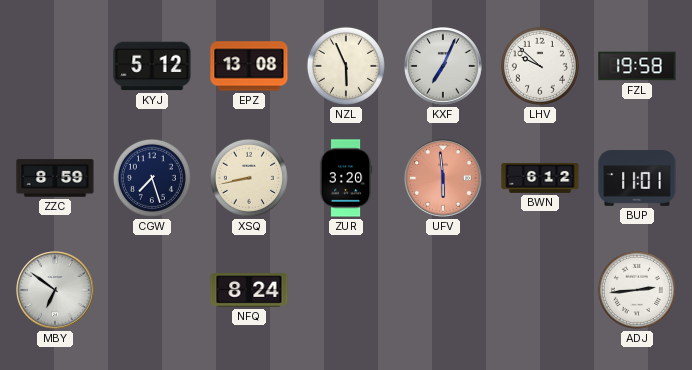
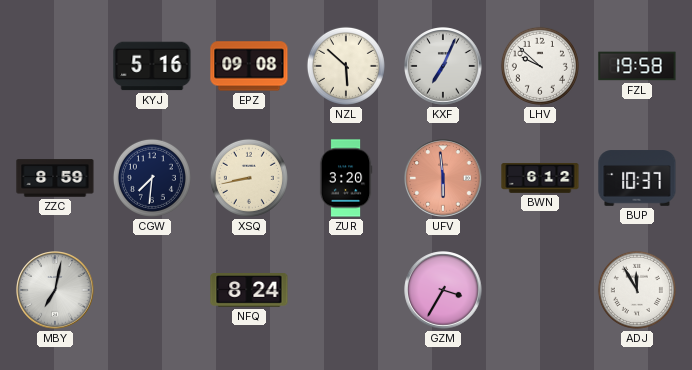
KYJ: 5:12 -> 5:16 (152, 66)
EPZ: 13:08 -> 09:08 (249, 66)
NZL: 5:56 -> 5:52 (346, 66)
CGW: 7:27 -> 7:31 (152, 178)
BUP: 11:01 -> 10:37 (637, 178)
MBY: 6:51 -> 7:02 (55, 290)
GZM: none -> 3:35 (443, 290)
ADJ: 2:44 -> 11:55 (637, 290)
